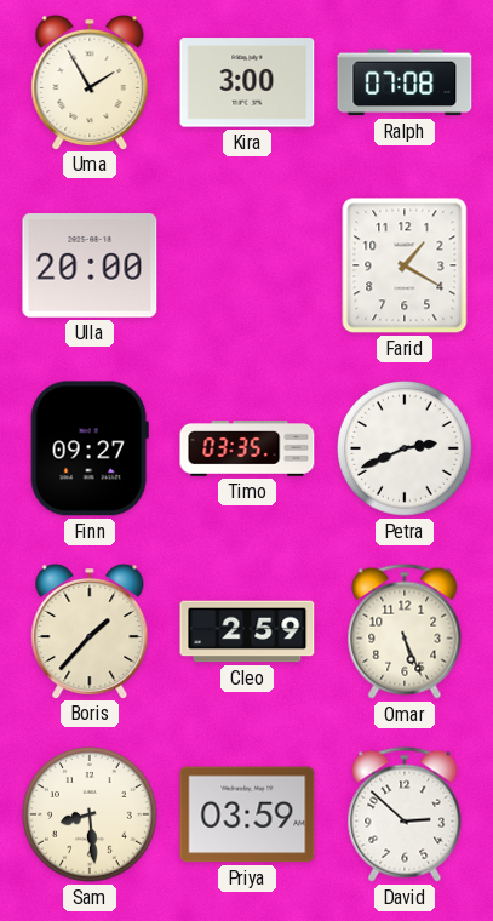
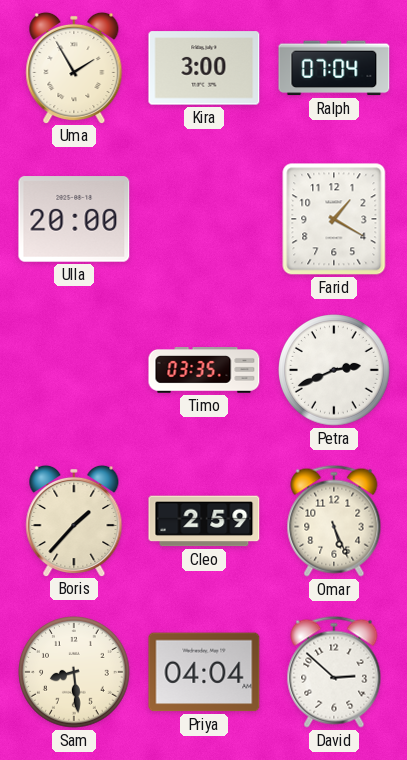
Ralph: 07:08 -> 07:04 (334, 68)
Finn: 09:27 -> none (90, 448)
Priya: 03:59 -> 04:04 (204, 672)
